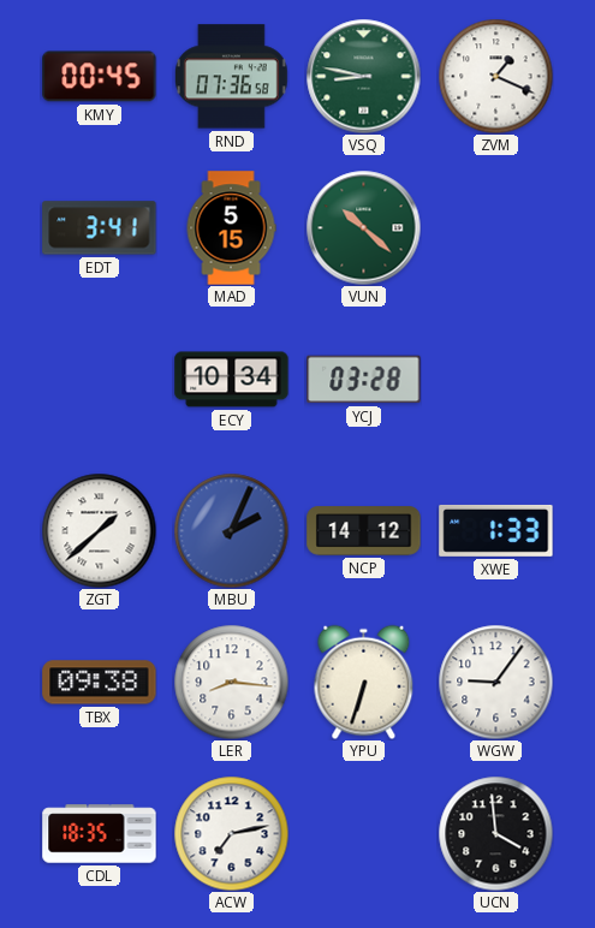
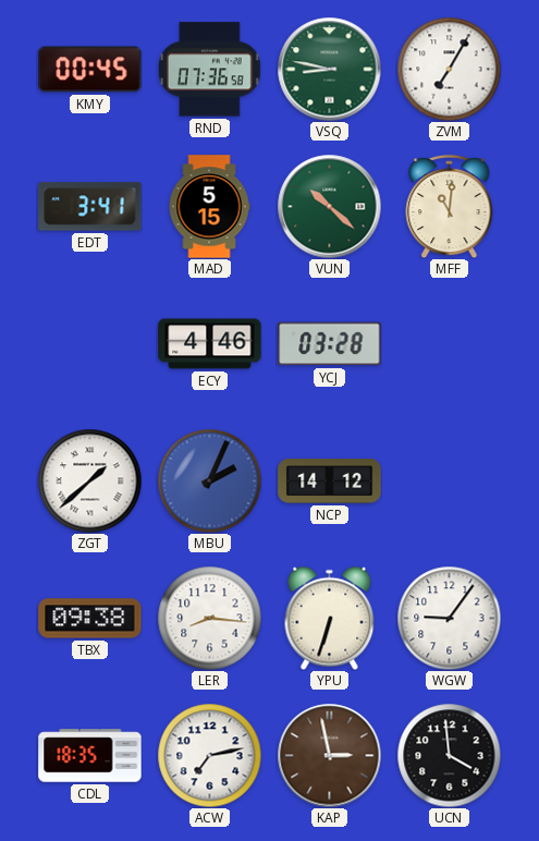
ZVM: 1:19 -> 7:05 (449, 69)
MFF: none -> 11:01 (450, 206)
ECY: 10:34 -> 4:46 (210, 344)
XWE: 1:33 -> none (496, 530)
KAP: none -> 2:58 (329, 755)
